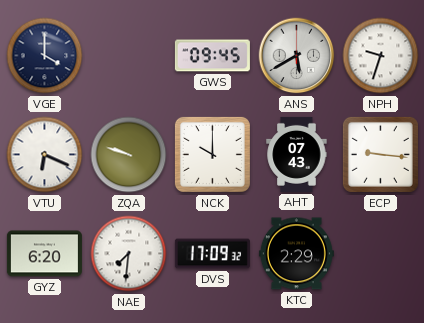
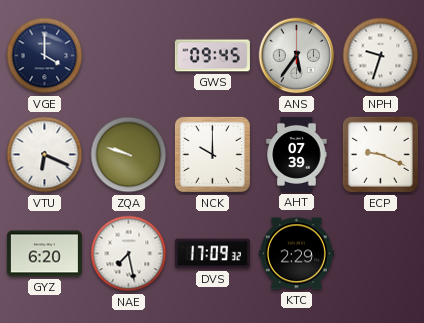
ANS: 5:40 -> 5:36 (297, 56)
AHT: 07:43 -> 07:39 (297, 154)
ECP: 9:16 -> 9:19 (380, 154)
NAE: 7:31 -> 7:28 (129, 254)
